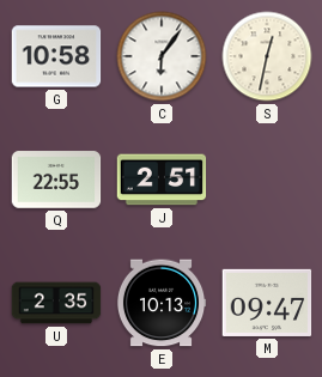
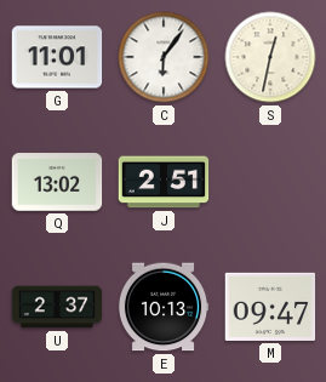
G: 10:58 -> 11:01 (57, 57)
Q: 22:55 -> 13:02 (57, 182)
U: 2:35 -> 2:37 (57, 307)
